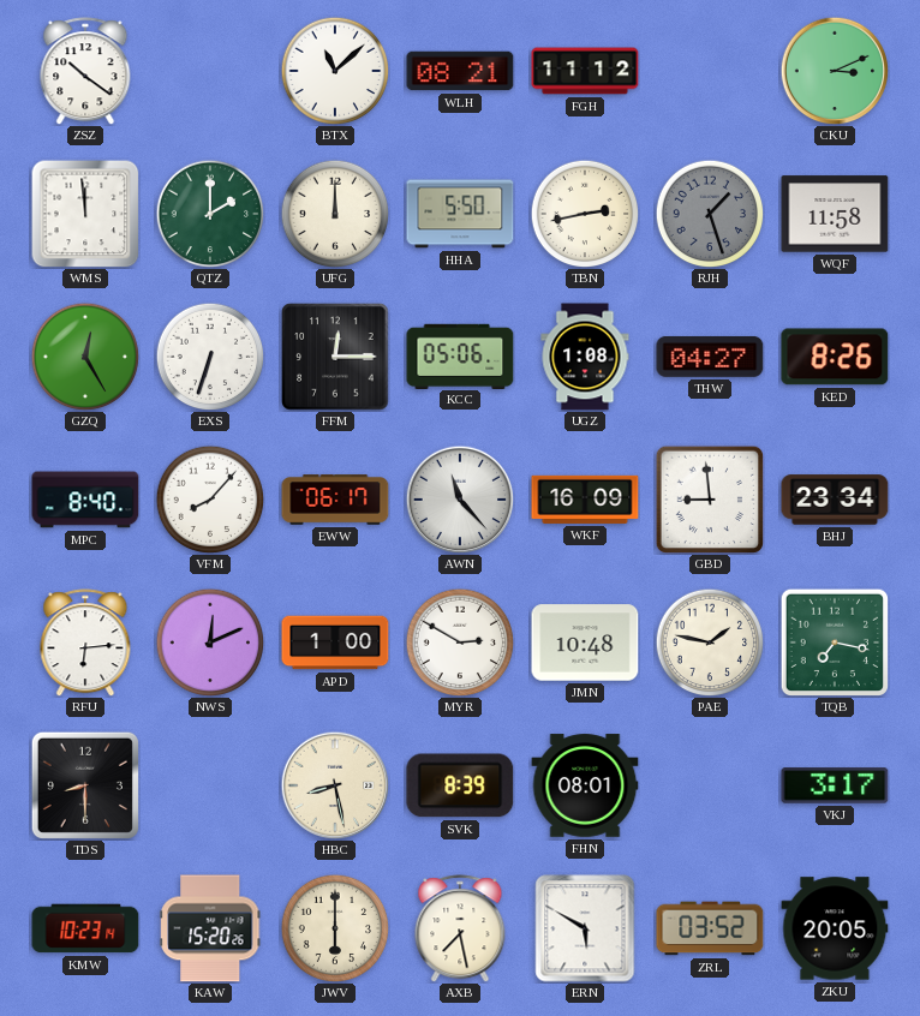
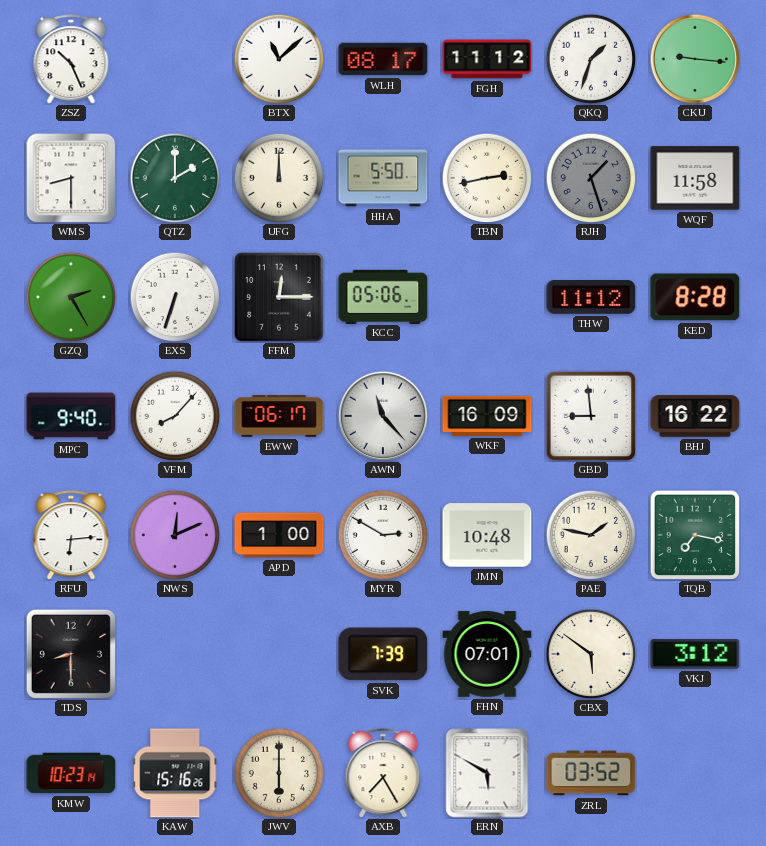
ZSZ: 10:21 -> 10:26 (71, 59)
WLH: 08:21 -> 08:17 (383, 59)
QKQ: none -> 1:33 (591, 59)
CKU: 3:11 -> 9:16 (695, 59)
WMS: 11:59 -> 8:30 (71, 178)
GZQ: 12:25 -> 2:25 (71, 297)
UGZ: 1:08 -> none (585, 357)
THW: 04:27 -> 11:12 (591, 297)
KED: 8:26 -> 8:28 (695, 297)
MPC: 8:40 -> 9:40 (71, 416)
BHJ: 23:34 -> 16:22 (695, 416)
HBC: 8:28 -> none (335, 785)
SVK: 8:39 -> 7:39 (383, 654)
FHN: 08:01 -> 07:01 (487, 654)
CBX: none -> 5:51 (591, 654)
VKJ: 3:17 -> 3:12 (695, 654)
KAW: 15:20 -> 15:16 (175, 773)
AXB: 7:28 -> 7:25 (383, 773)
ZKU: 20:05 -> none (835, 928)
